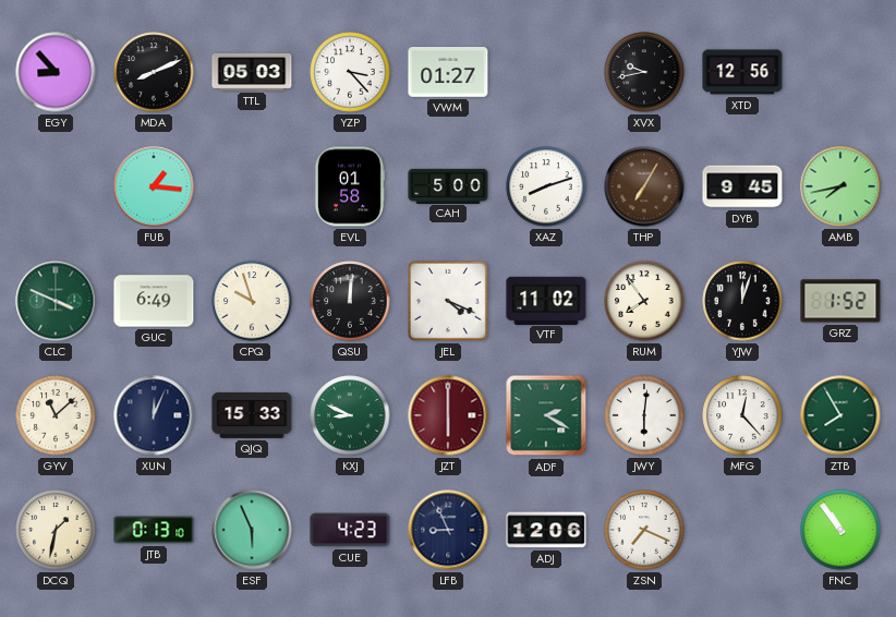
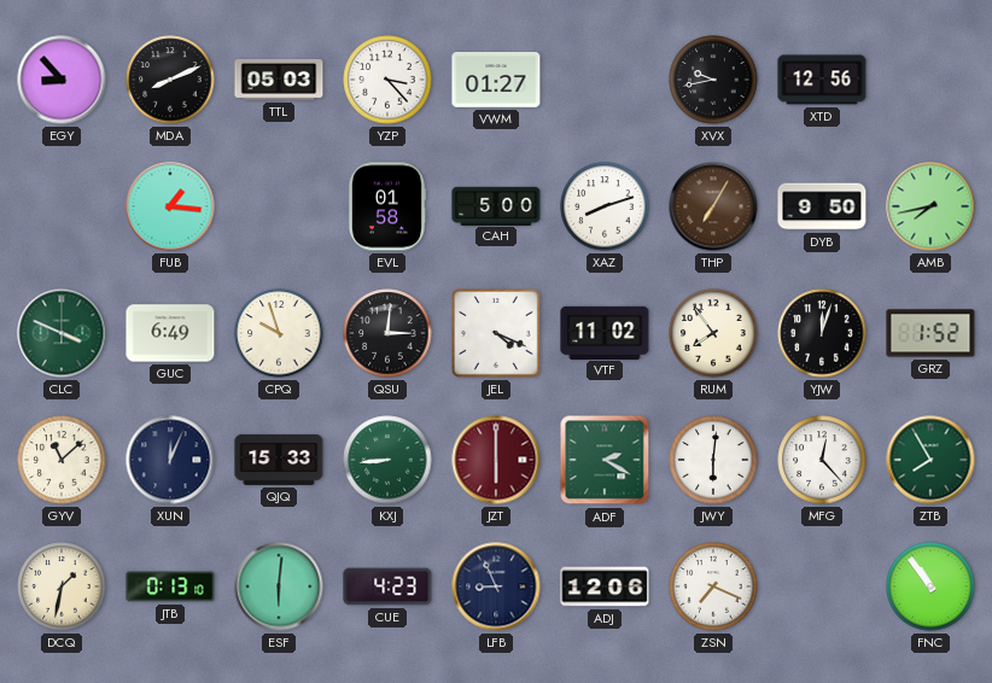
DYB: 9:45 -> 9:50 (822, 206)
QSU: 12:01 -> 3:01 (387, 333)
KXJ: 8:49 -> 8:44 (387, 460)
ESF: 5:56 -> 6:01 (279, 586)
